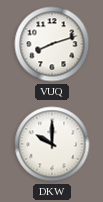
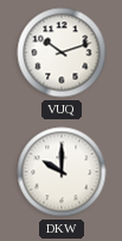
VUQ: 8:12 -> 10:12 (62, 52)
